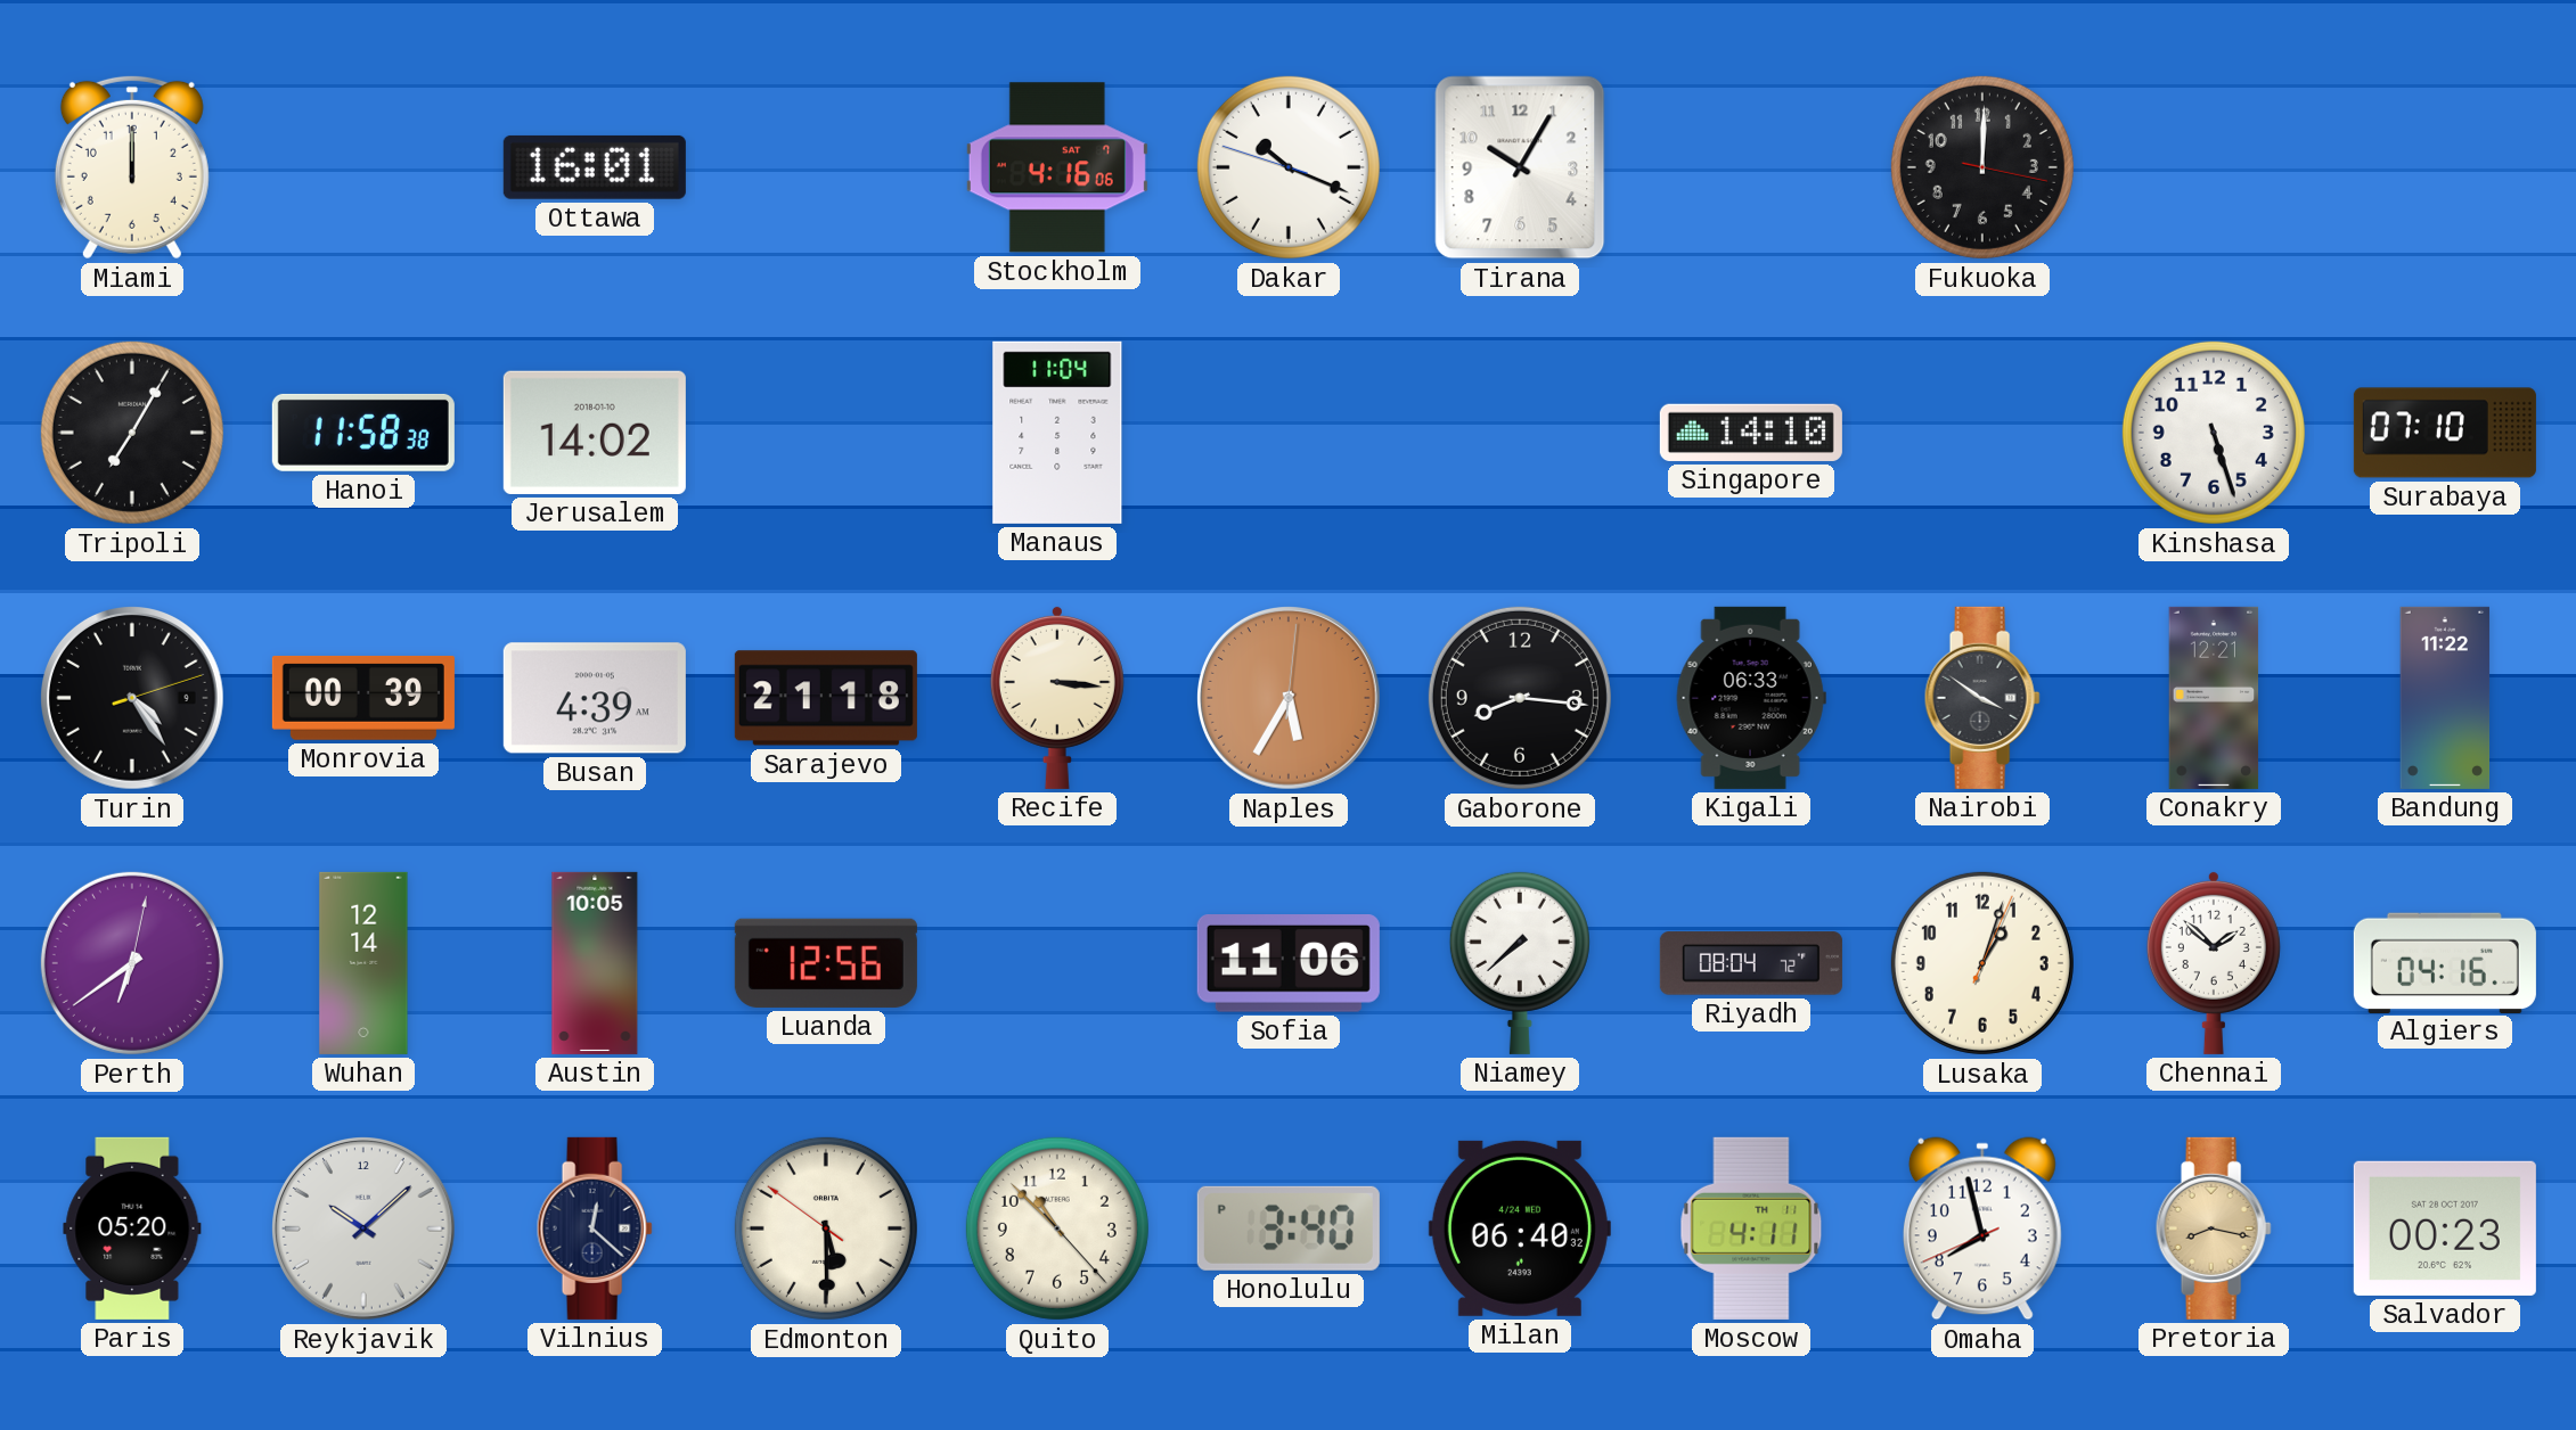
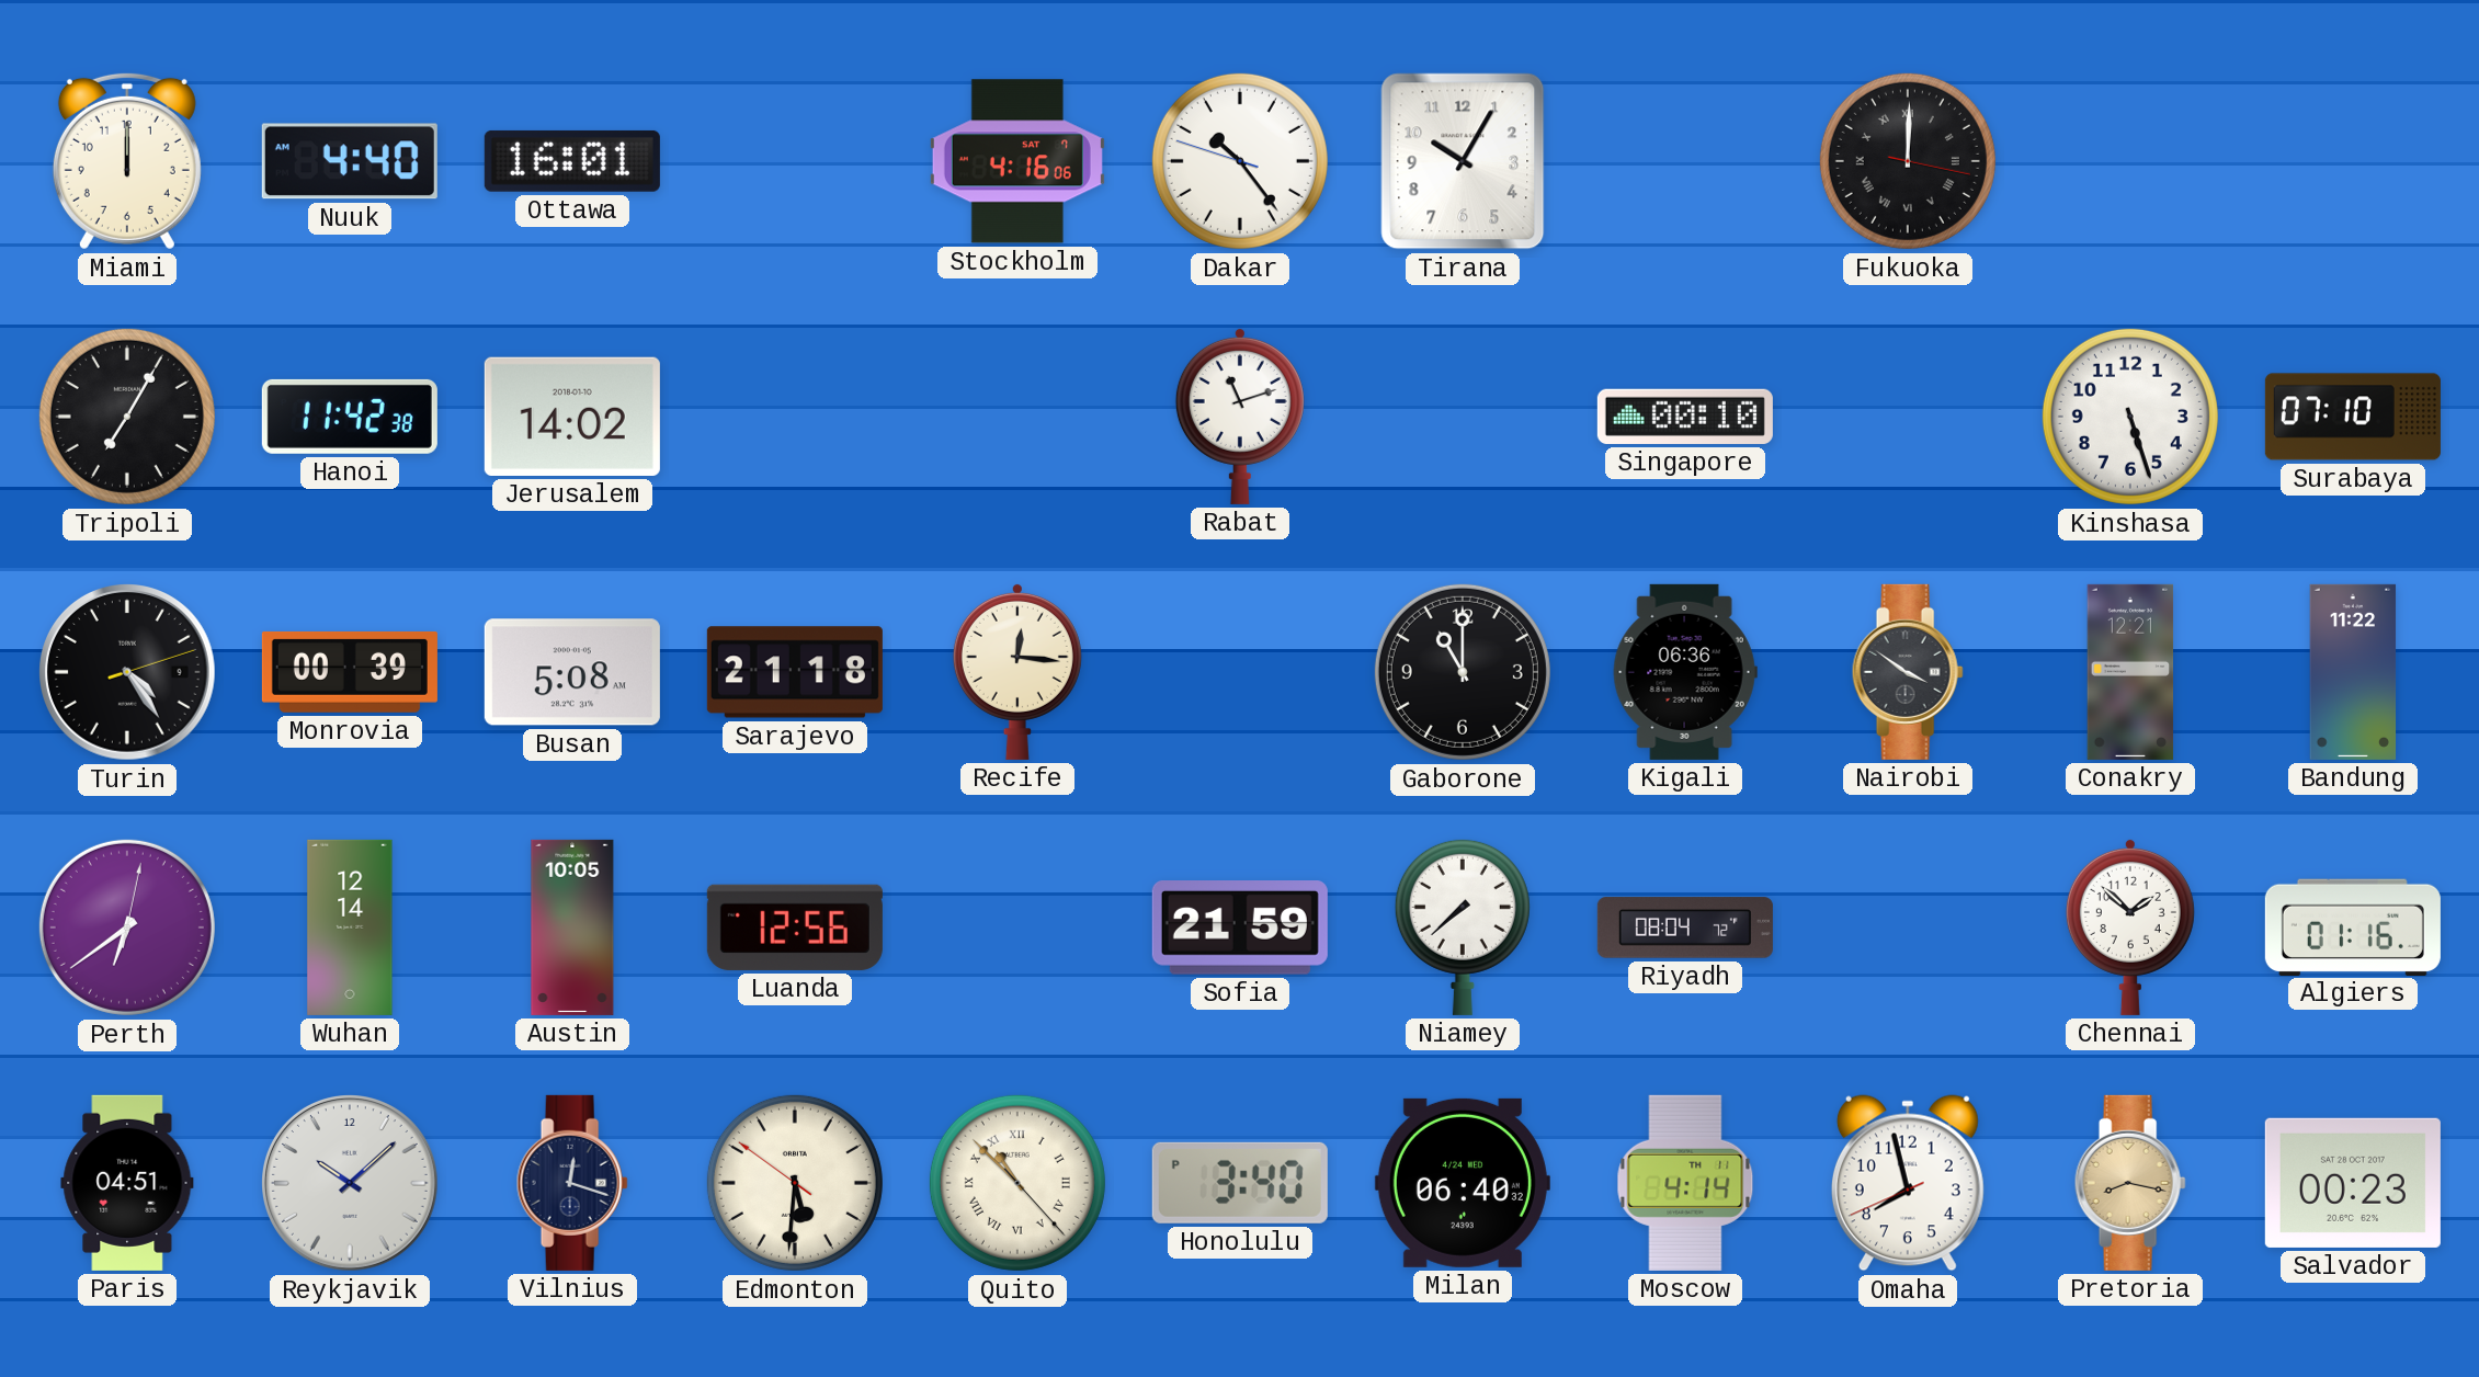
Nuuk: none -> 4:40 (350, 161)
Dakar: 10:18 -> 10:23 (1240, 161)
Fukuoka numerals: Arabic -> Roman (1908, 161)
Hanoi: 11:58 -> 11:42 (350, 417)
Manaus: 11:04 -> none (1057, 433)
Rabat: none -> 11:12 (1240, 416)
Singapore: 14:10 -> 00:10 (1685, 417)
Busan: 4:39 -> 5:08 (572, 672)
Recife: 3:16 -> 12:16 (1017, 671)
Naples: 5:35 -> none (1290, 699)
Gaborone: 8:16 -> 11:00 (1463, 672)
Kigali: 06:33 -> 06:36 (1685, 672)
Sofia: 11:06 -> 21:59 (1240, 929)
Lusaka: 1:03 -> none (1982, 963)
Algiers: 04:16 -> 01:16 (2353, 926)
Paris: 05:20 -> 04:51 (127, 1183)
Vilnius: 12:22 -> 12:18 (572, 1183)
Edmonton: 5:29 -> 5:30 (795, 1183)
Quito numerals: Arabic -> Roman (1017, 1183)
Moscow: 4:11 -> 4:14 (1685, 1183)
